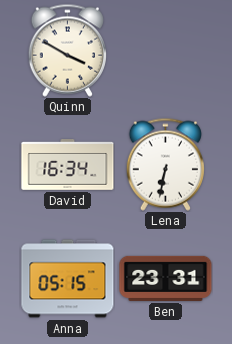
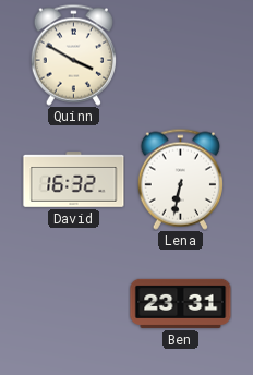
David: 16:34 -> 16:32 (74, 180)
Anna: 05:15 -> none (68, 279)
